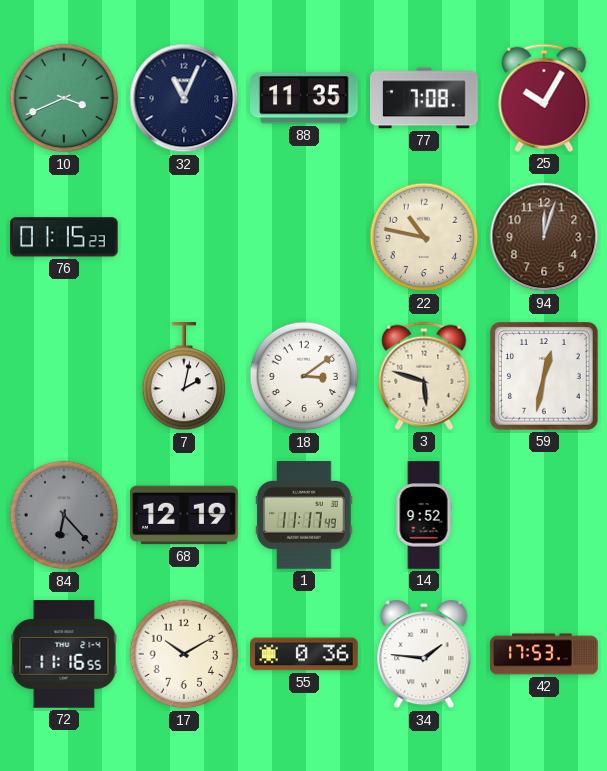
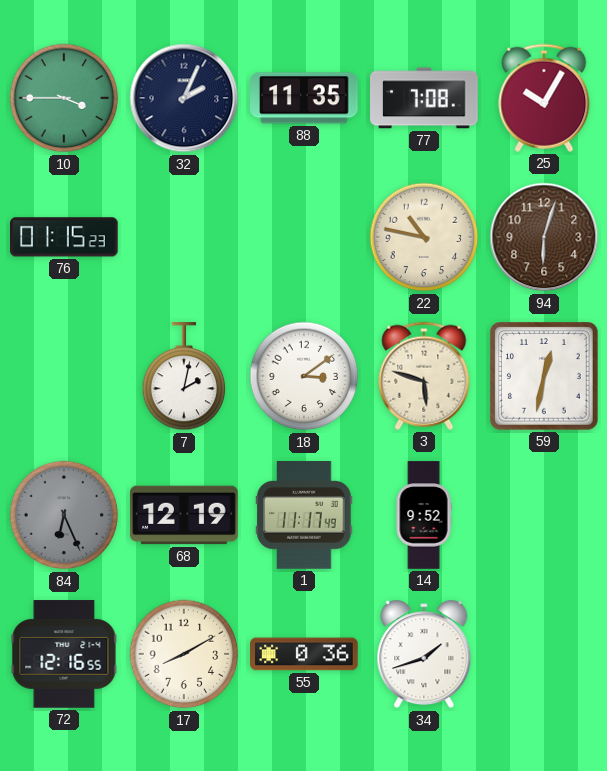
10: 3:41 -> 3:45 (64, 98)
32: 11:04 -> 2:04 (184, 98)
94: 12:03 -> 6:03 (544, 237)
84: 6:23 -> 6:26 (64, 515)
72: 11:16 -> 12:16 (64, 654)
17: 10:10 -> 8:10 (184, 654)
34: 1:46 -> 1:42 (424, 654)
42: 17:53 -> none (544, 654)
